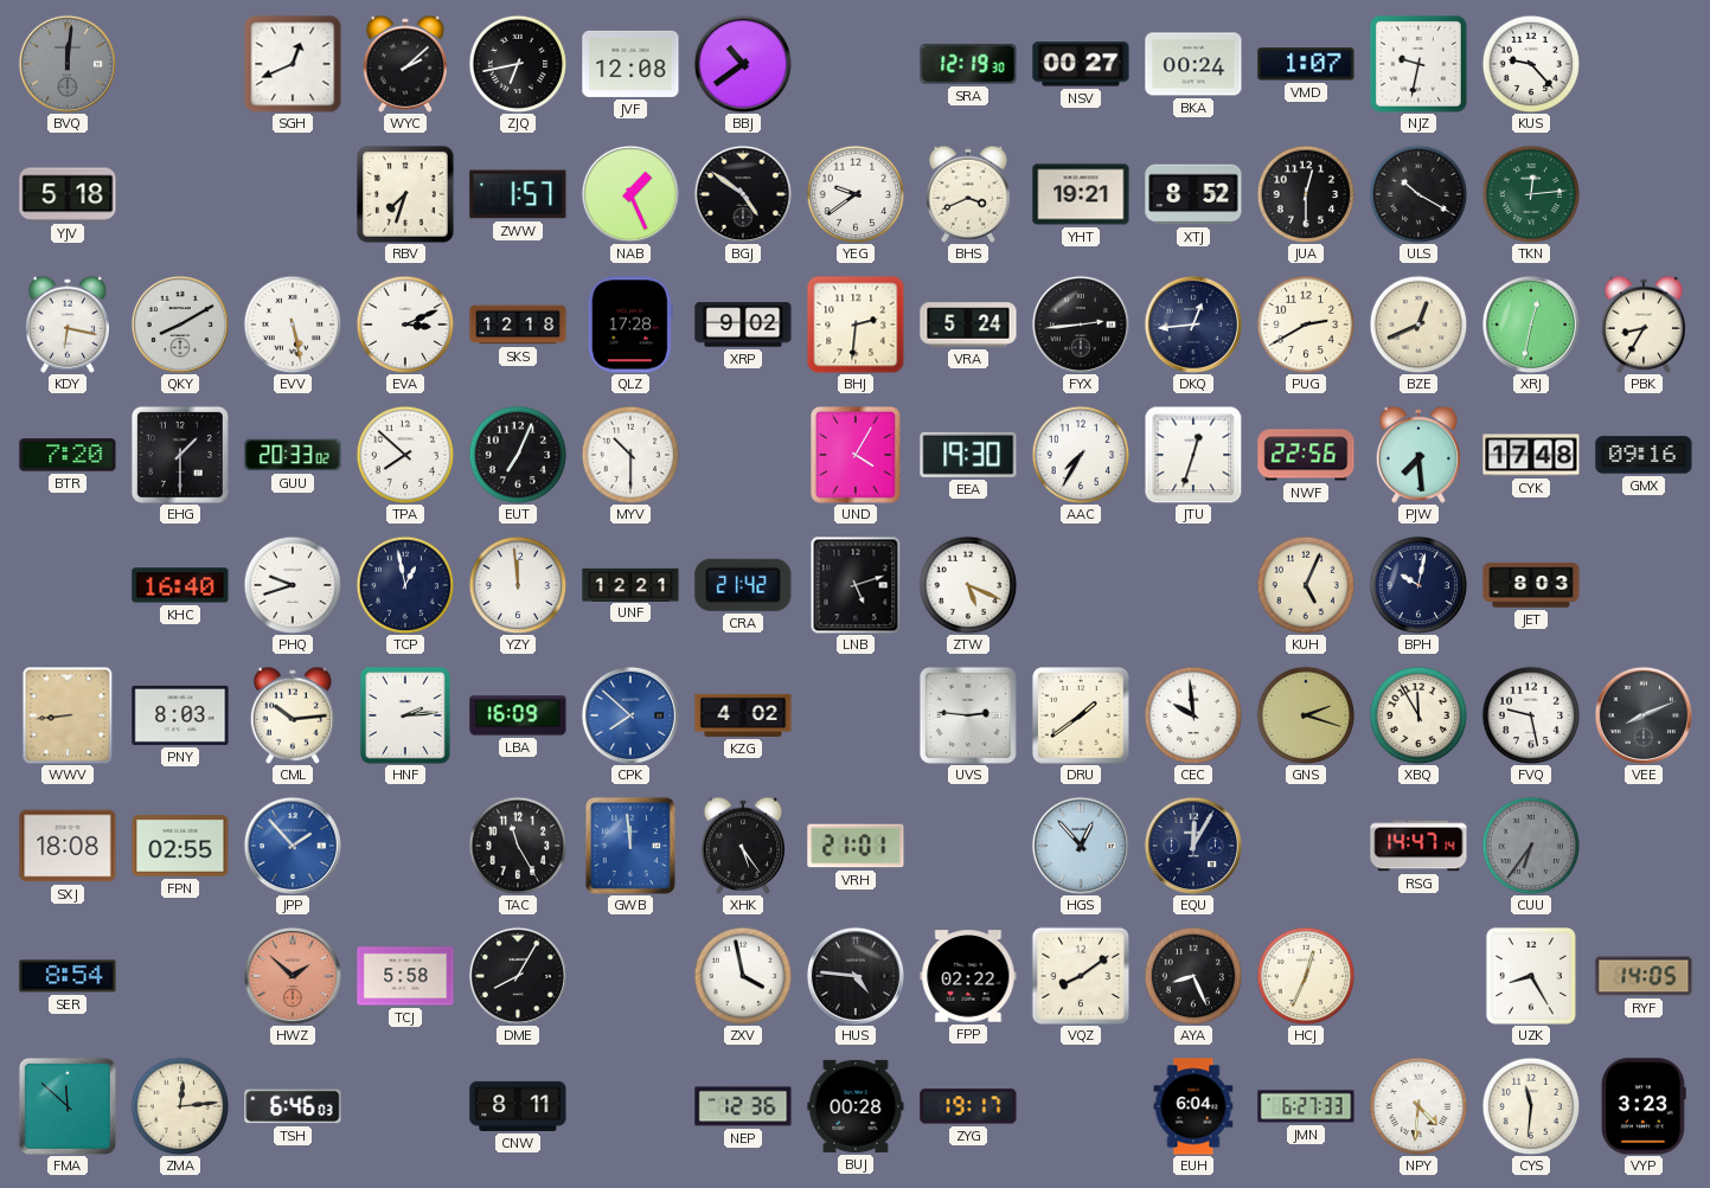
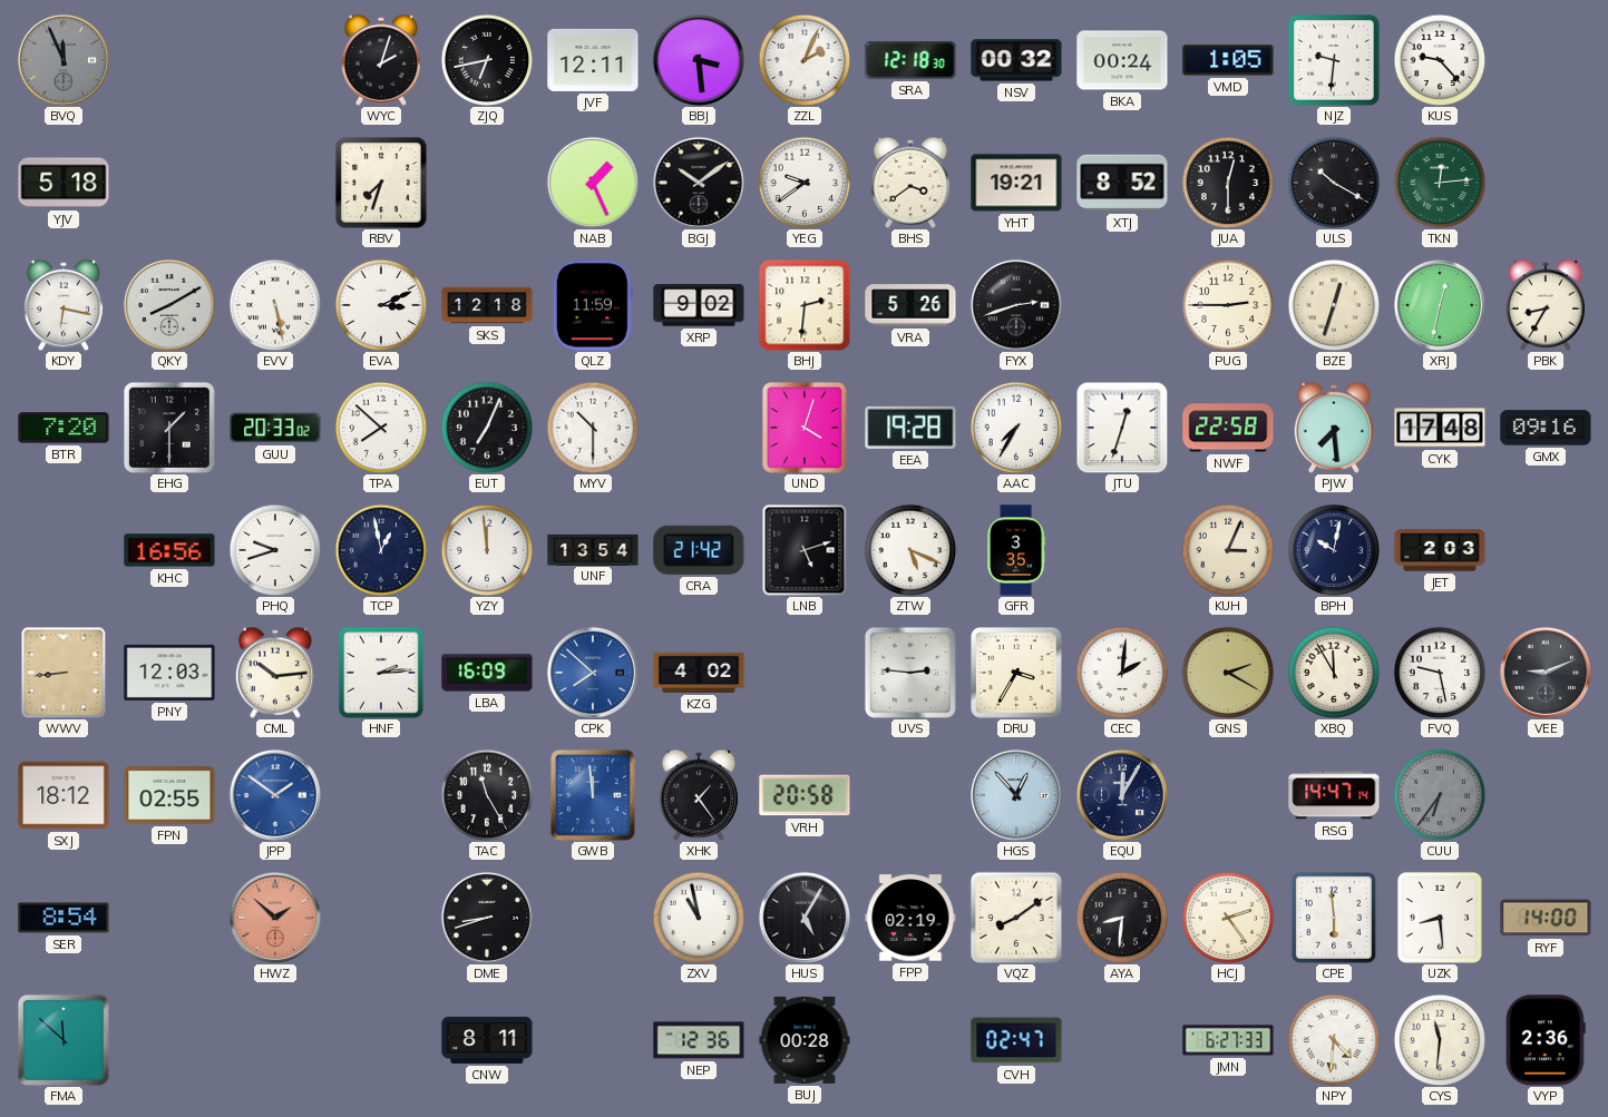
BVQ: 12:01 -> 11:56 (64, 60)
SGH: 12:41 -> none (293, 64)
WYC: 2:08 -> 2:03 (381, 60)
JVF: 12:08 -> 12:11 (593, 60)
BBJ: 10:39 -> 3:29 (699, 60)
ZZL: none -> 2:04 (805, 60)
SRA: 12:19 -> 12:18 (910, 61)
NSV: 00:27 -> 00:32 (1016, 60)
VMD: 1:07 -> 1:05 (1228, 60)
NJZ: 9:32 -> 9:31 (1335, 61)
ZWW: 1:57 -> none (518, 194)
BGJ: 4:51 -> 10:09 (699, 183)
BHS: 3:41 -> 3:39 (910, 183)
QLZ: 17:28 -> 11:59 (593, 305)
VRA: 5:24 -> 5:26 (910, 305)
FYX: 2:44 -> 2:42 (1016, 305)
DKQ: 12:44 -> none (1193, 325)
PUG: 2:40 -> 2:45 (1228, 305)
BZE: 12:41 -> 12:33 (1334, 305)
UND: 4:05 -> 4:03 (805, 428)
EEA: 19:30 -> 19:28 (910, 428)
NWF: 22:56 -> 22:58 (1228, 428)
KHC: 16:40 -> 16:56 (169, 550)
UNF: 12:21 -> 13:54 (593, 549)
GFR: none -> 3:35 (1016, 550)
KUH: 5:04 -> 3:04 (1228, 550)
JET: 8:03 -> 2:03 (1440, 550)
PNY: 8:03 -> 12:03 (169, 673)
DRU: 1:39 -> 3:35 (1017, 674)
CEC: 9:59 -> 2:01 (1122, 673)
GNS: 2:18 -> 2:20 (1228, 673)
VEE: 8:11 -> 9:11 (1546, 673)
SXJ: 18:08 -> 18:12 (64, 795)
JPP: 1:53 -> 1:51 (275, 795)
XHK: 5:24 -> 1:24 (699, 795)
VRH: 21:01 -> 20:58 (805, 795)
TCJ: 5:58 -> none (405, 976)
DME: 8:05 -> 8:42 (487, 918)
ZXV: 3:58 -> 10:58 (699, 918)
HUS: 4:46 -> 5:05 (805, 918)
FPP: 02:22 -> 02:19 (910, 918)
AYA: 8:26 -> 8:31 (1122, 918)
HCJ: 12:34 -> 2:24 (1228, 918)
CPE: none -> 5:59 (1334, 918)
UZK: 8:25 -> 8:29 (1440, 918)
RYF: 14:05 -> 14:00 (1546, 918)
ZMA: 12:14 -> none (180, 1106)
TSH: 6:46 -> none (293, 1106)
ZYG: 19:17 -> none (968, 1106)
CVH: none -> 02:47 (1016, 1040)
EUH: 6:04 -> none (1193, 1106)
VYP: 3:23 -> 2:36 (1546, 1040)
